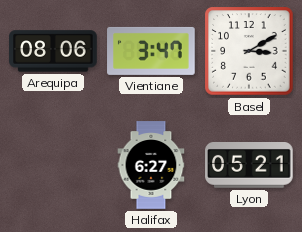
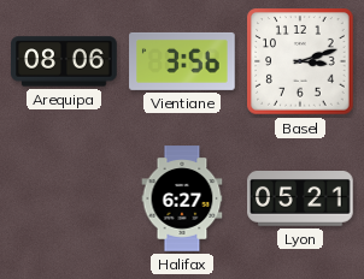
Vientiane: 3:47 -> 3:56 (182, 61)
Basel: 3:10 -> 3:12 (300, 61)
